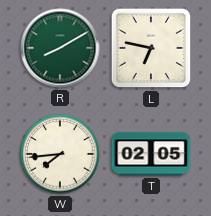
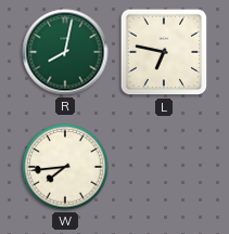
R: 8:10 -> 8:02 (65, 52)
T: 02:05 -> none (151, 154)
